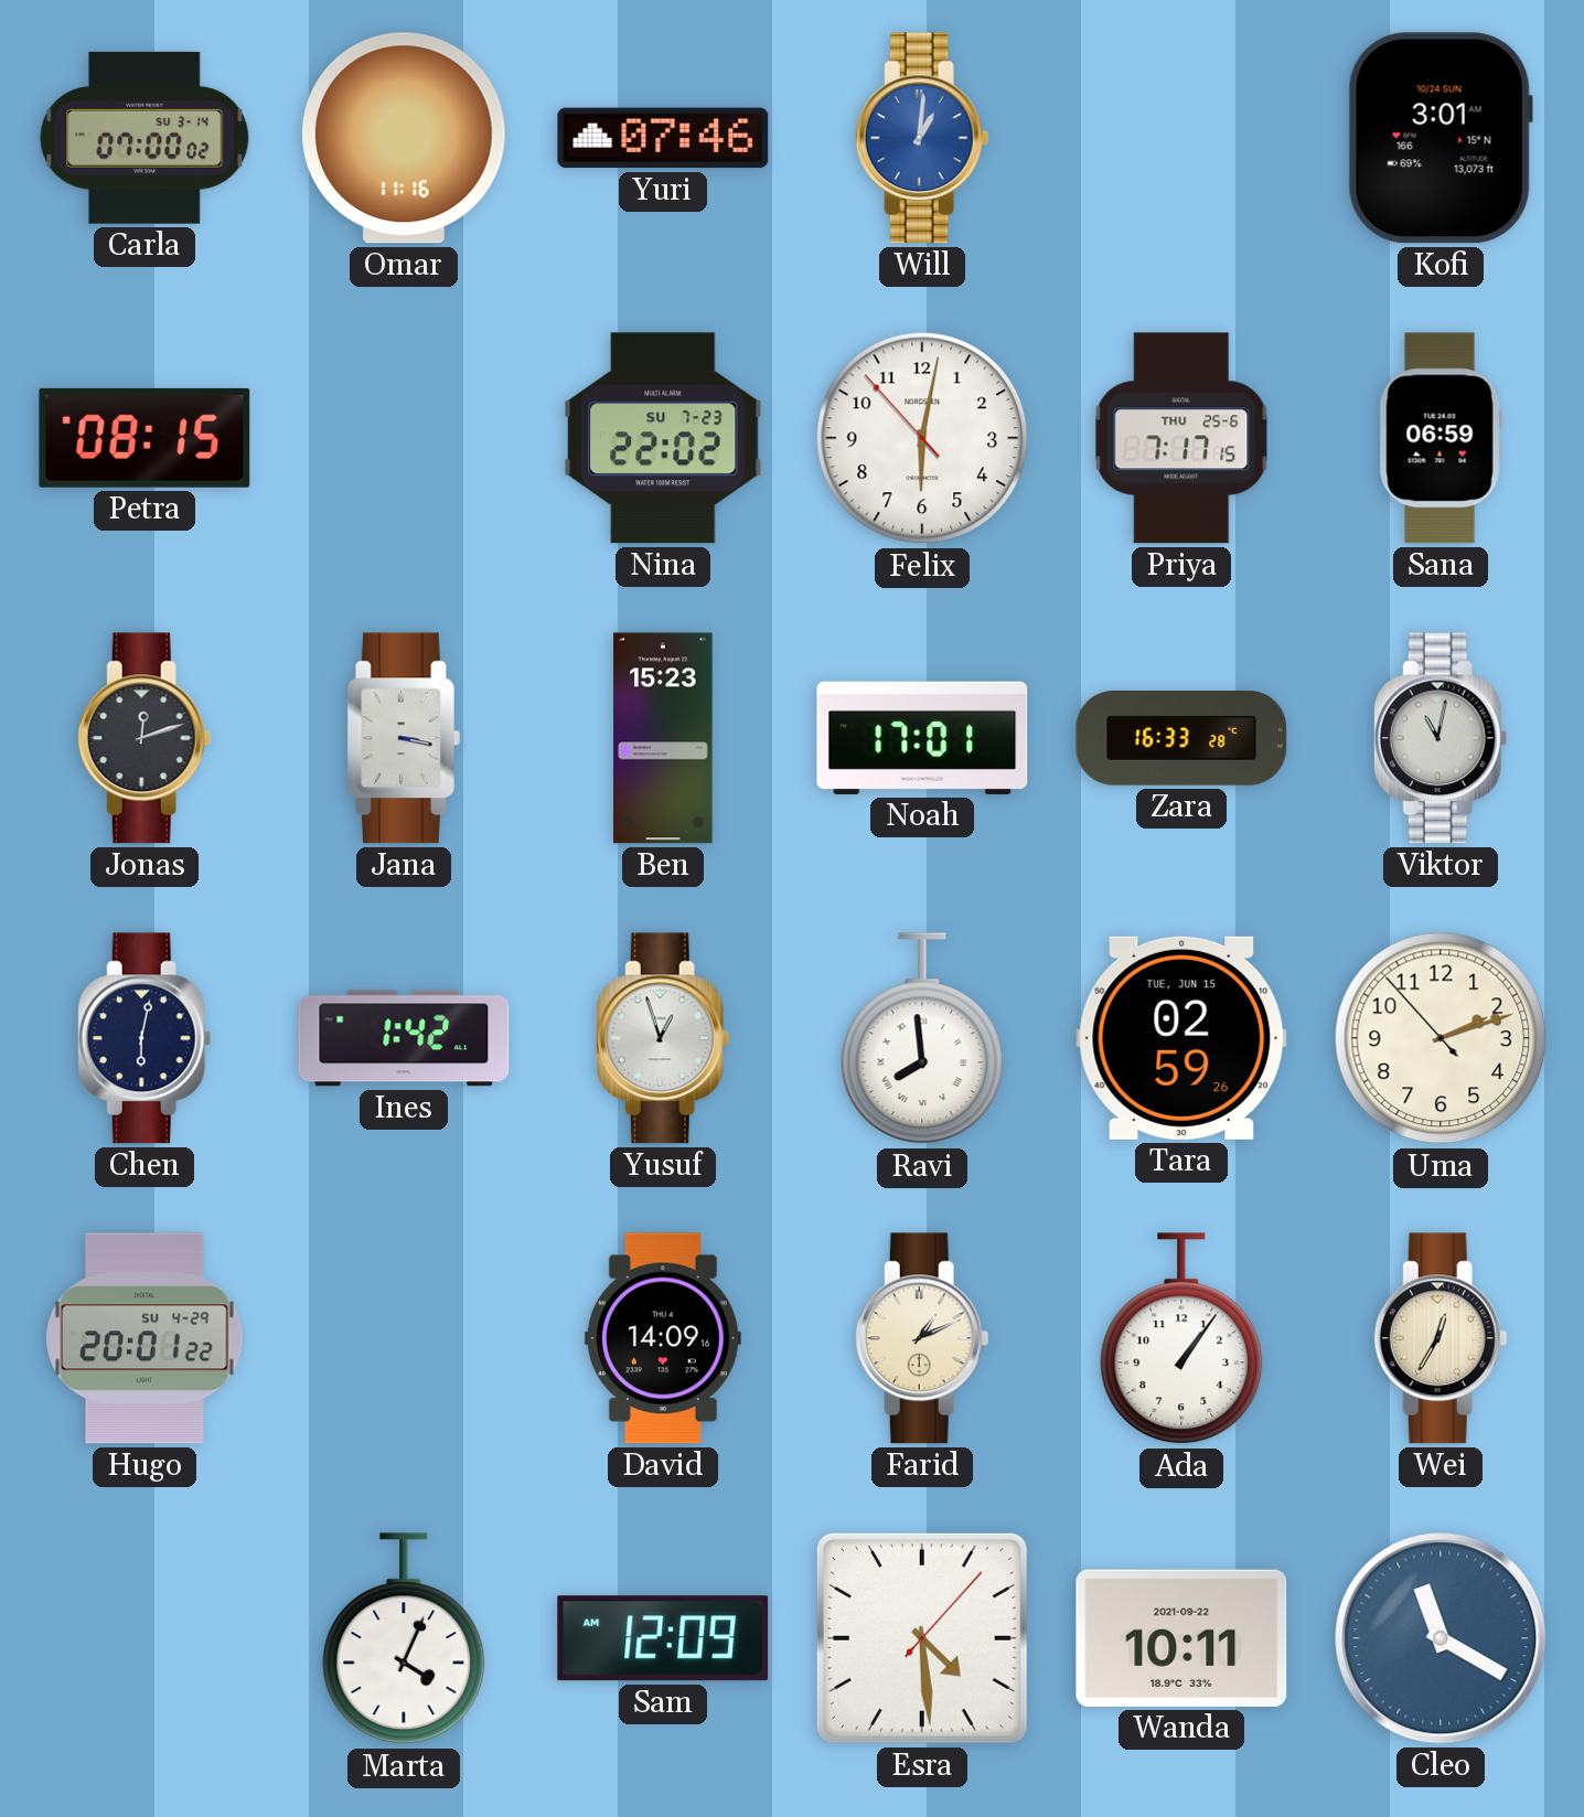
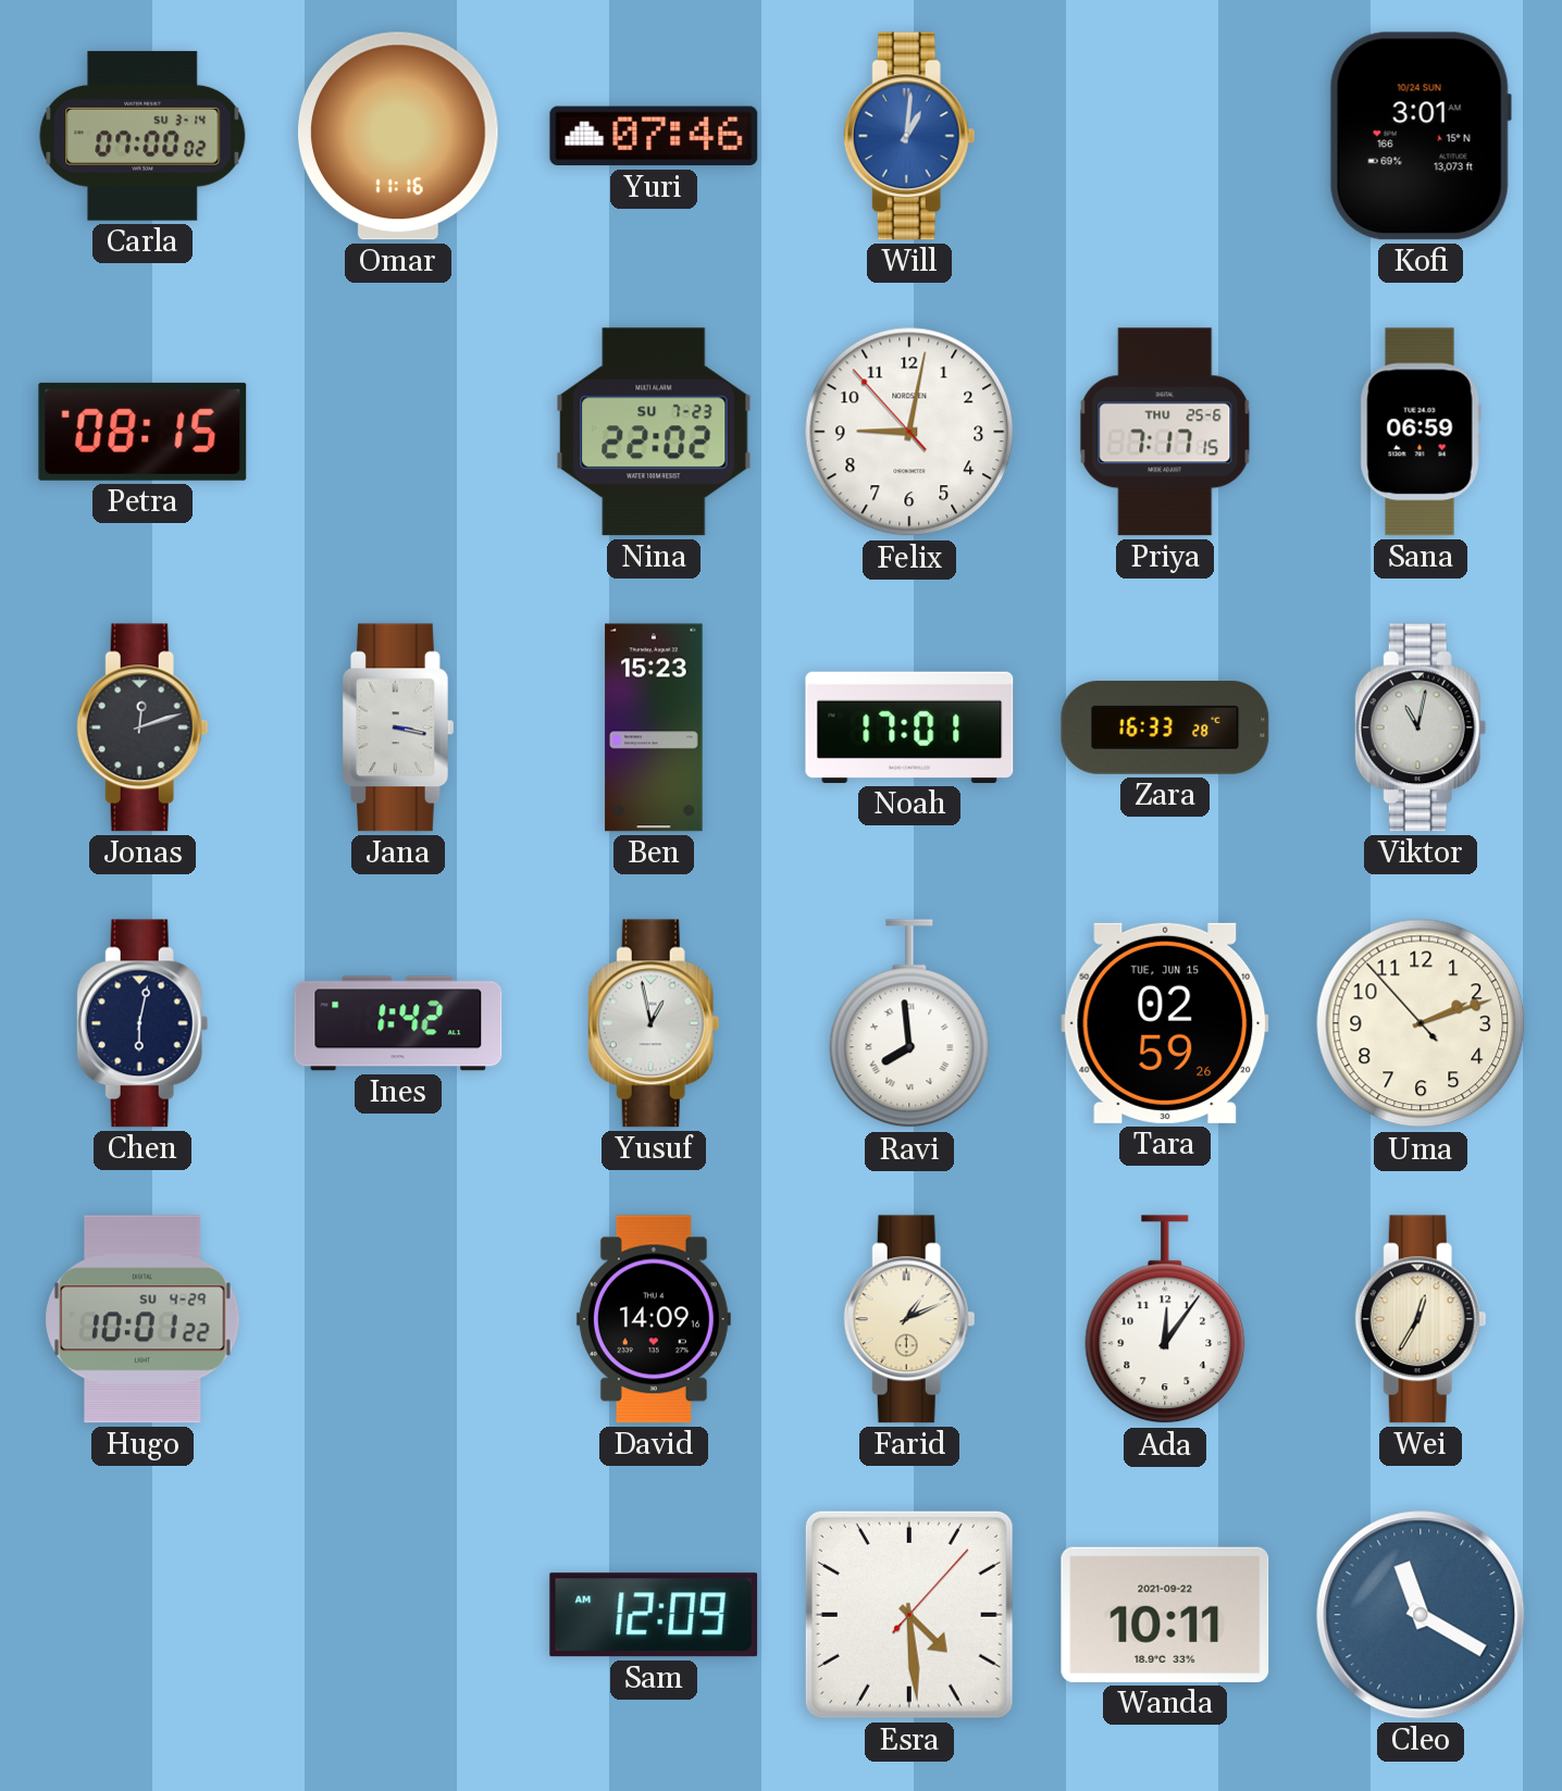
Felix: 6:01 -> 9:01 (909, 432)
Yusuf: 12:57 -> 12:58 (654, 1023)
Hugo: 20:01 -> 10:01 (142, 1319)
Ada: 1:06 -> 12:06 (1165, 1320)
Marta: 4:04 -> none (404, 1639)
